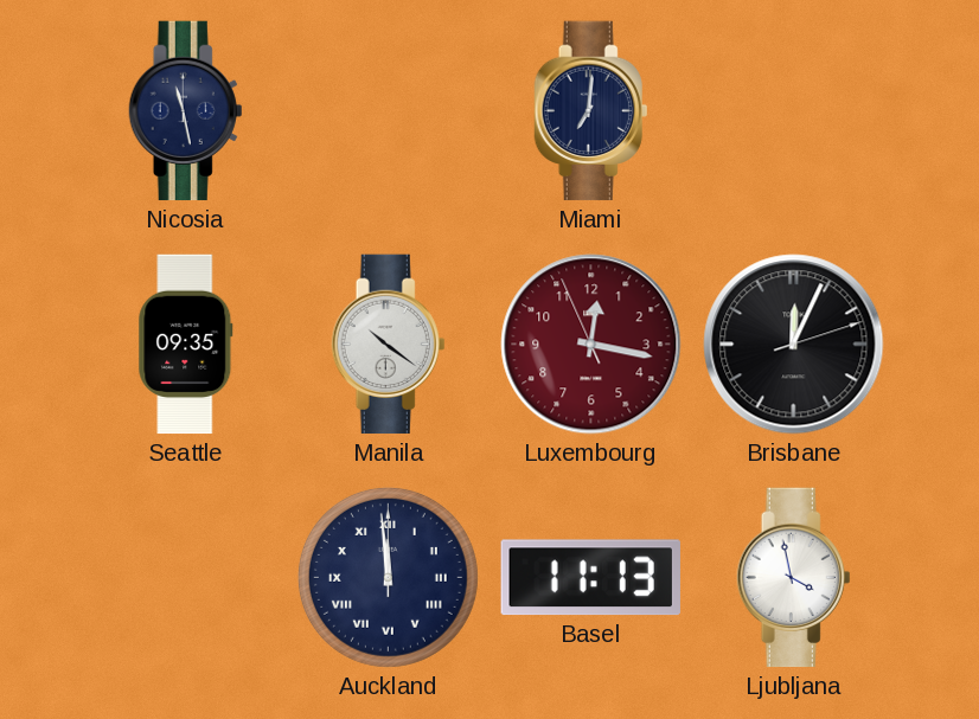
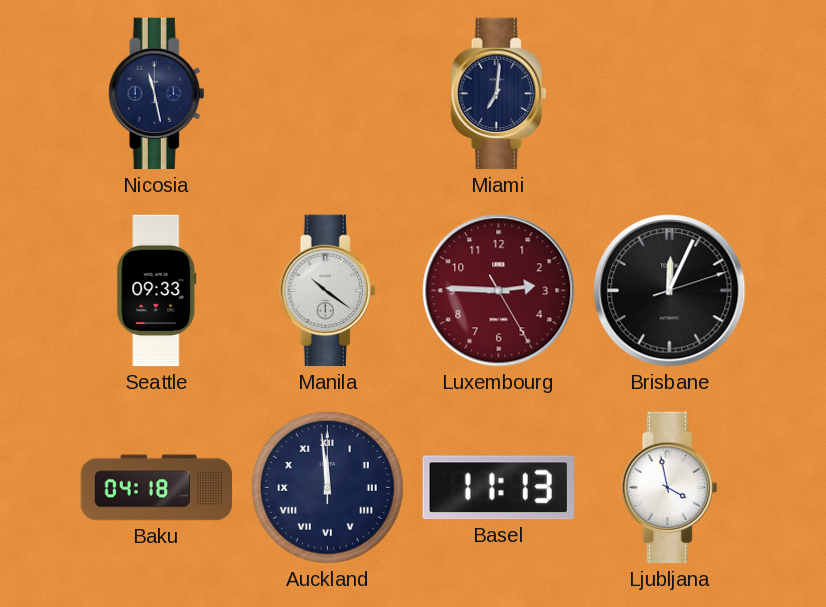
Seattle: 09:35 -> 09:33 (157, 291)
Luxembourg: 12:16 -> 2:45 (499, 291)
Baku: none -> 04:18 (157, 488)
